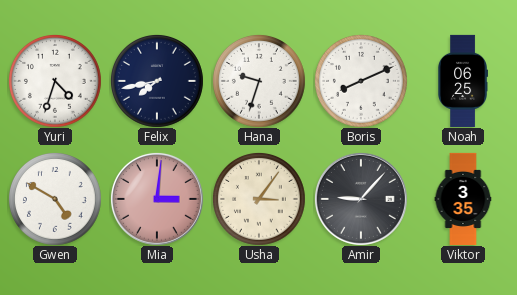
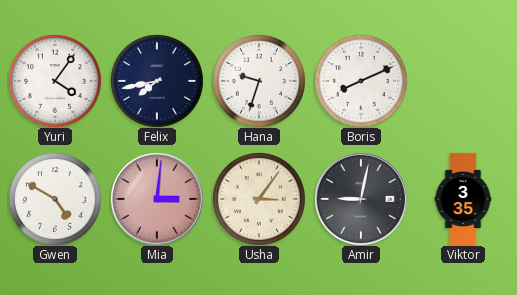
Yuri: 4:33 -> 4:06 (55, 81)
Noah: 06:25 -> none (462, 81)
Amir: 9:07 -> 9:02 (361, 199)
